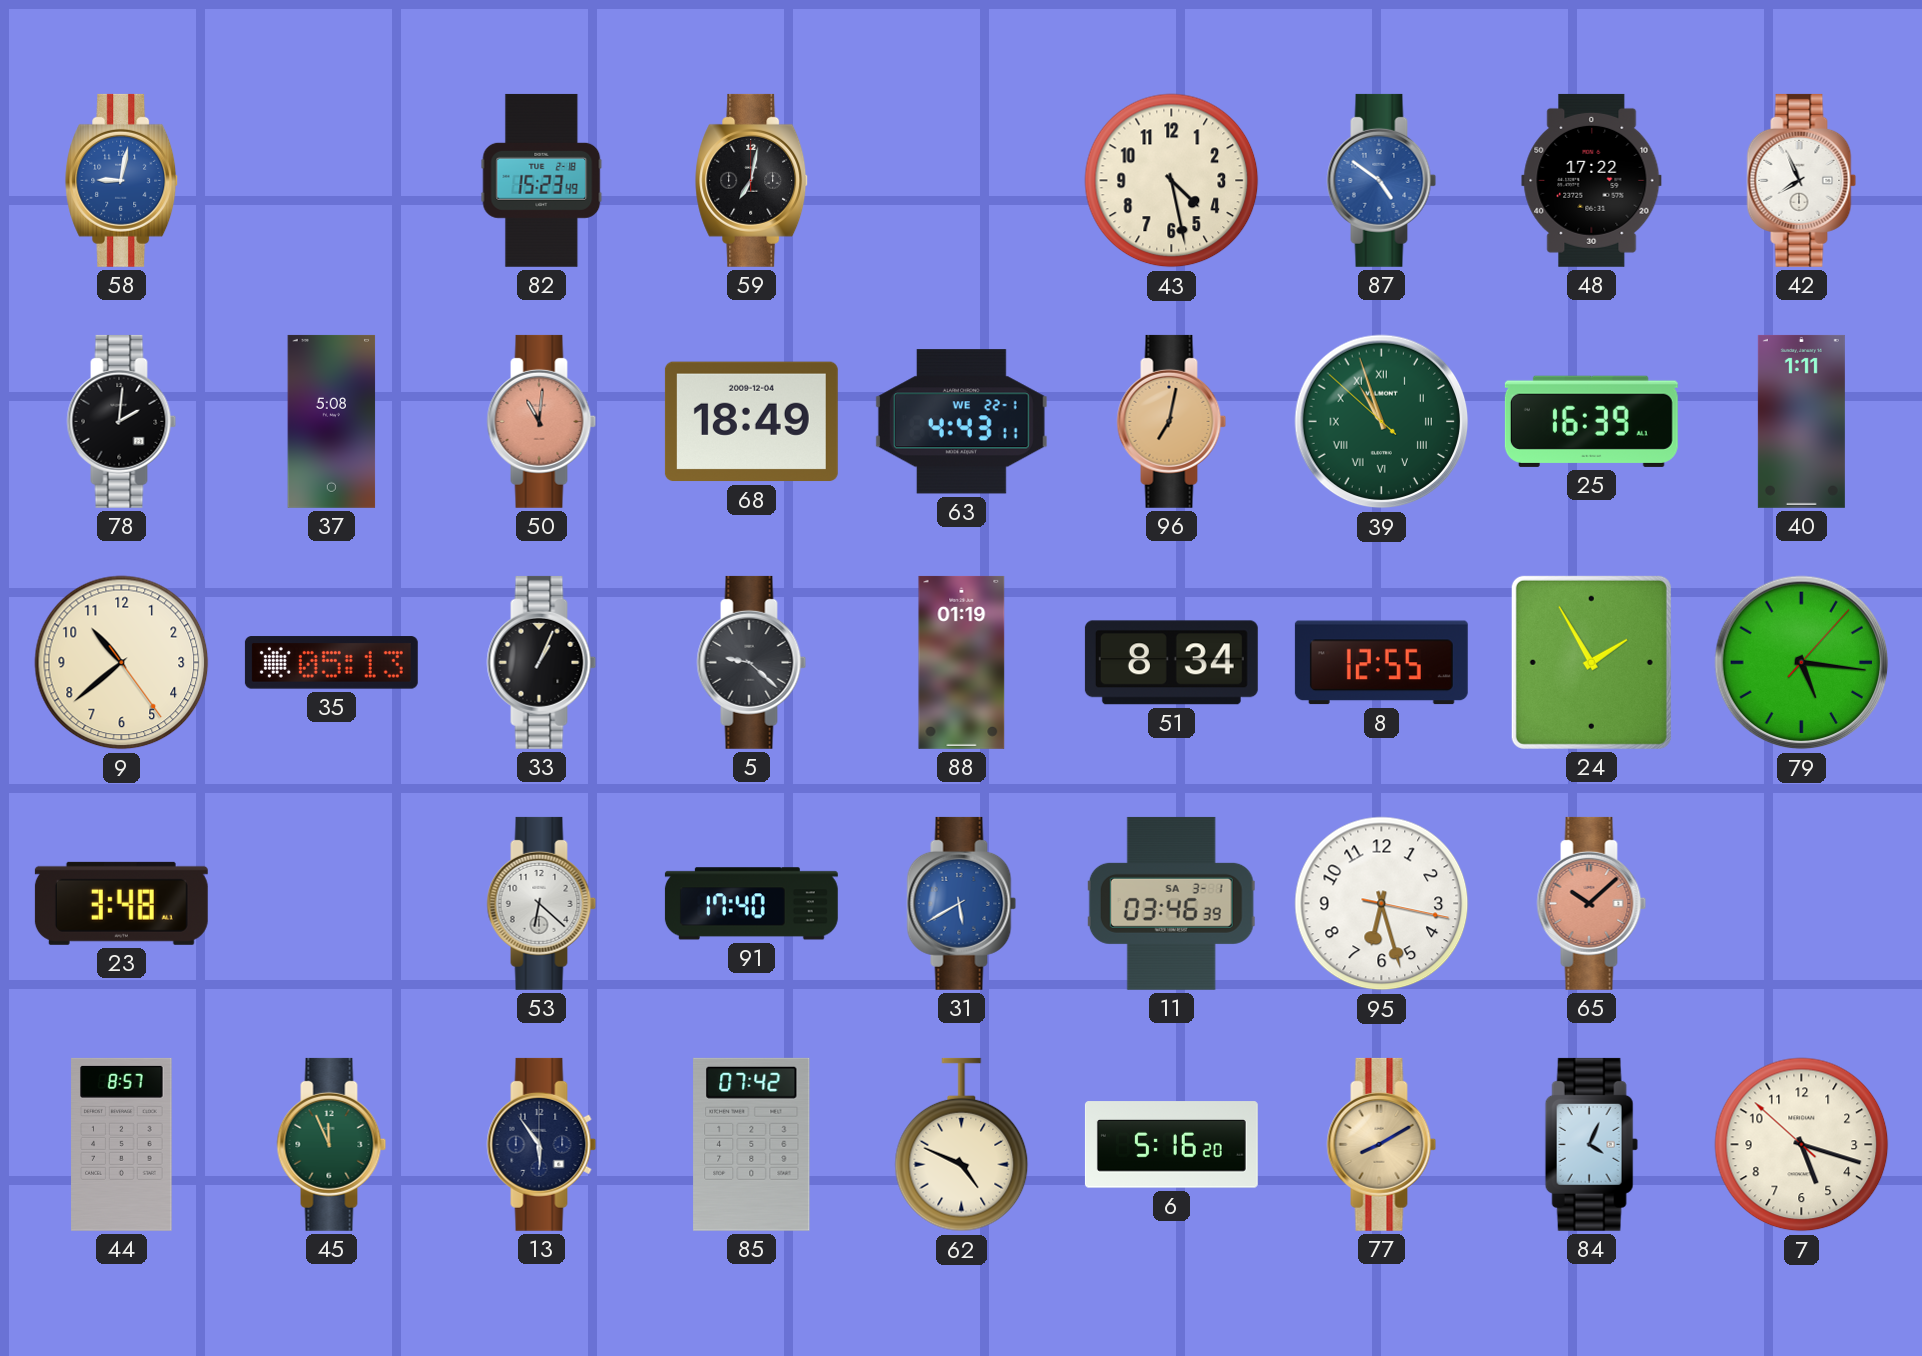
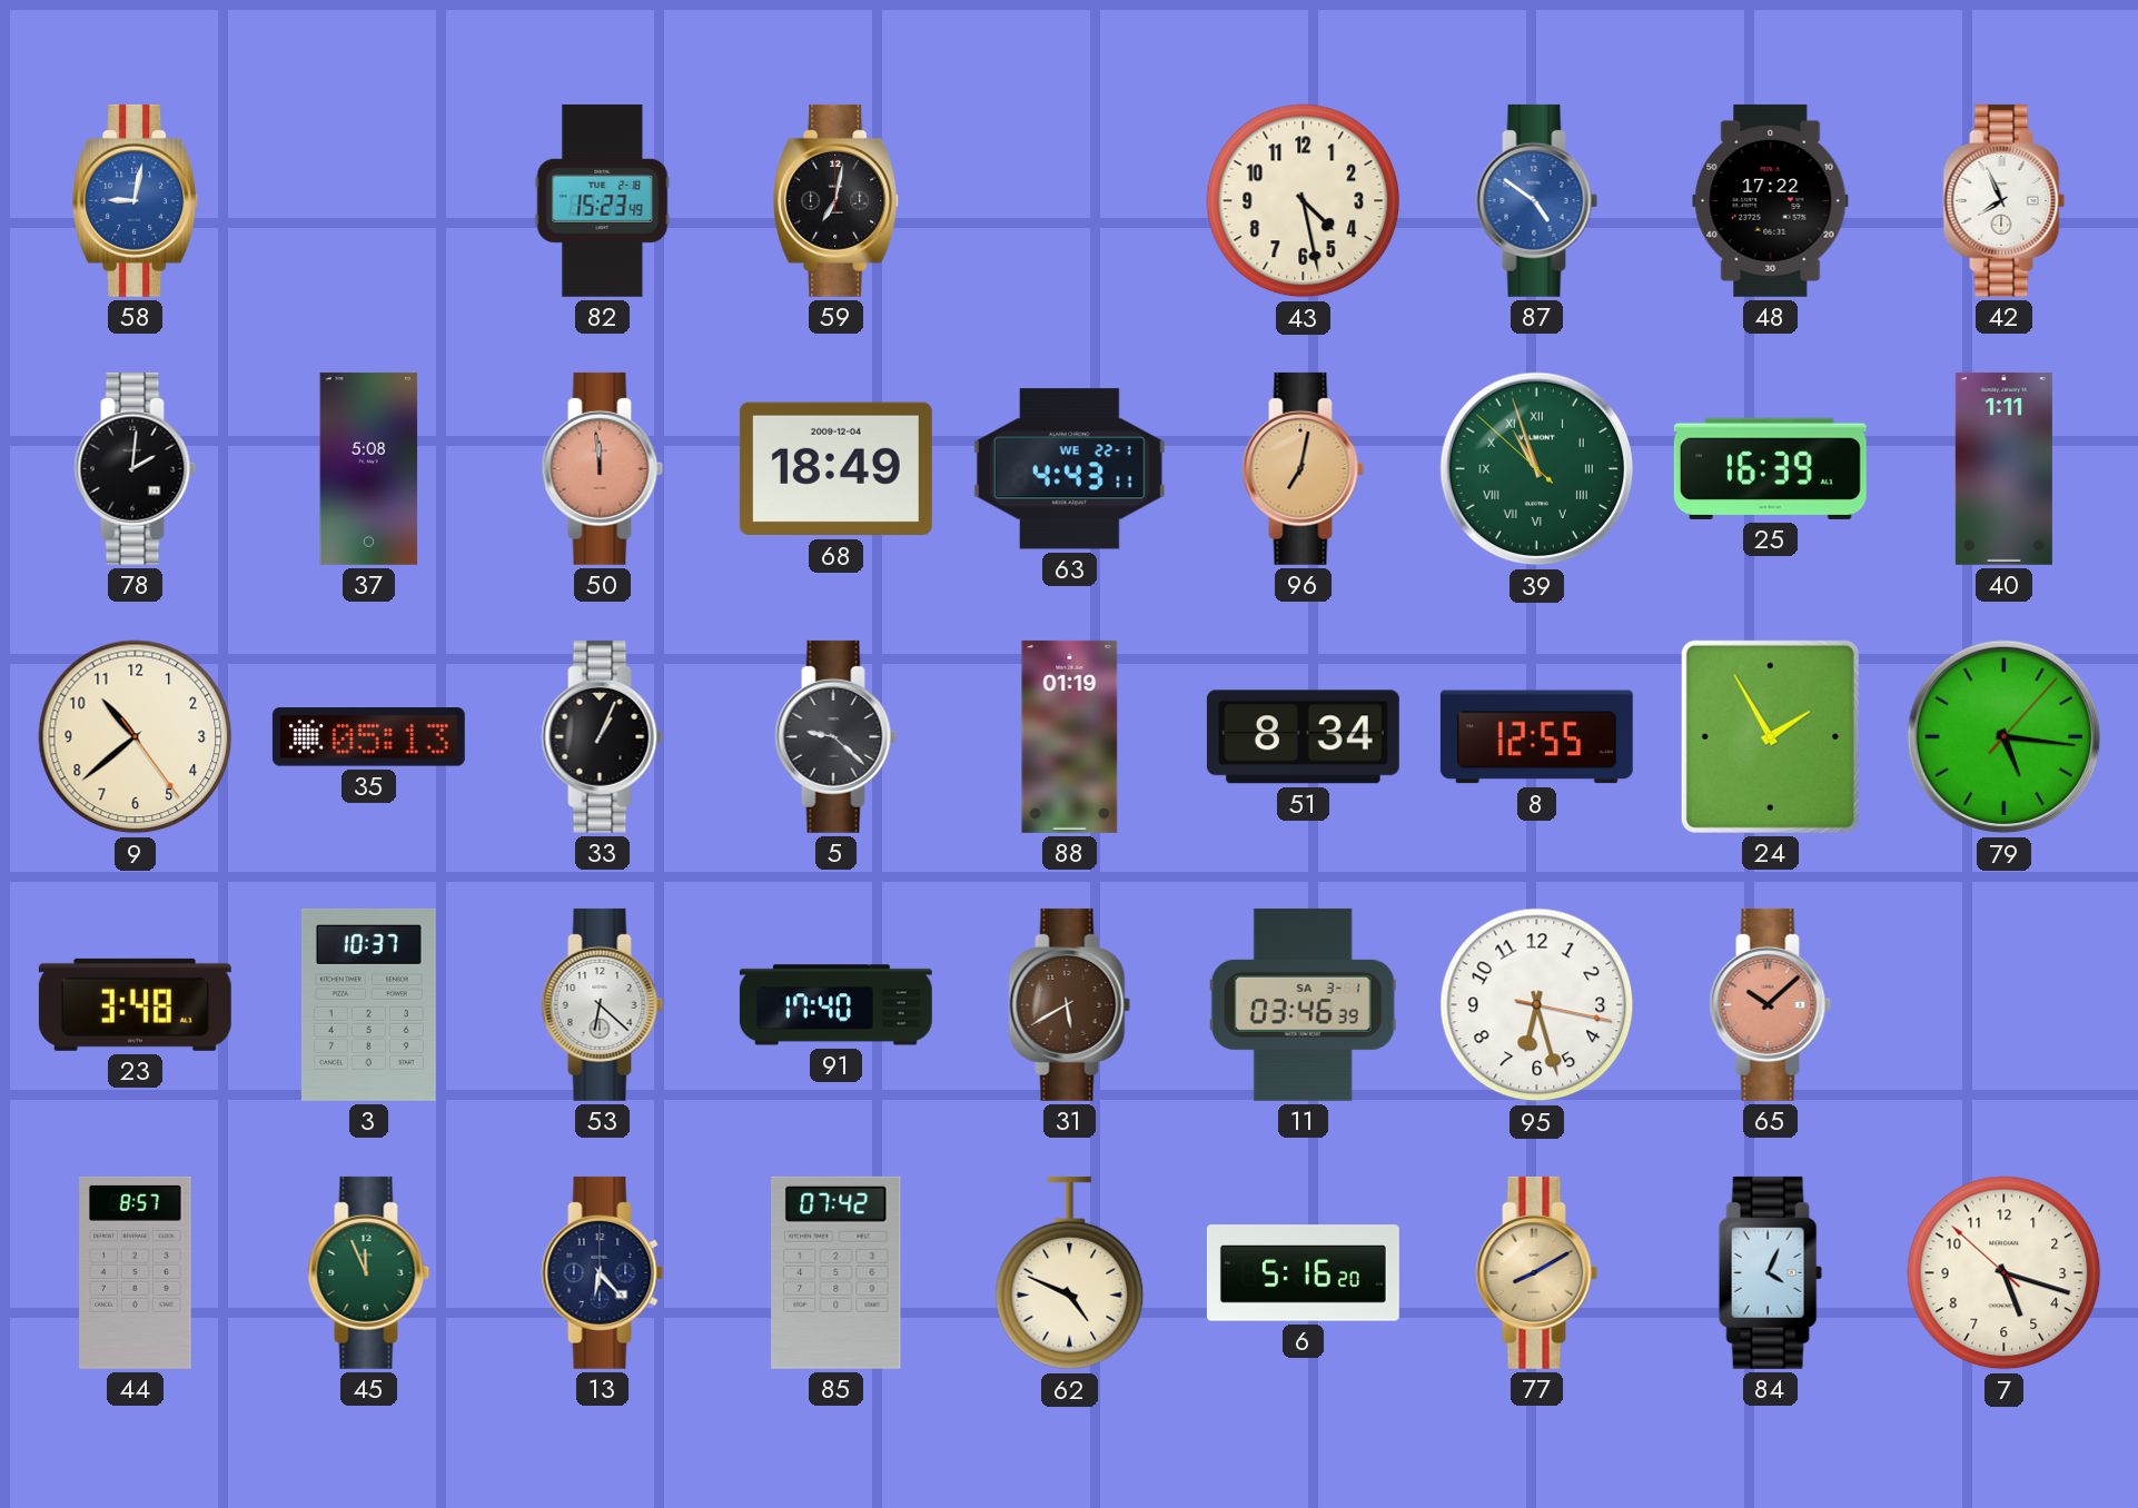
50: 11:01 -> 11:59 (603, 468)
3: none -> 10:37 (368, 1004)
31 dial: blue -> brown (1070, 1004)
13: 5:54 -> 6:23 (603, 1272)
